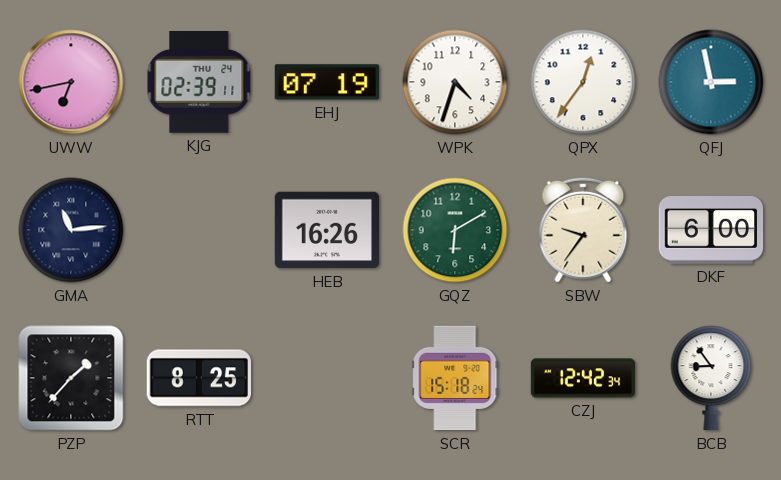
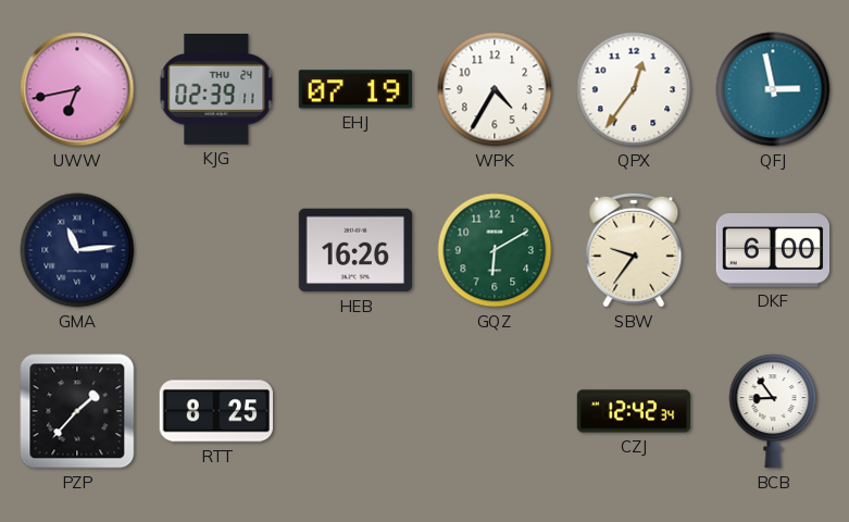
WPK: 4:33 -> 4:35 (495, 89)
SCR: 15:18 -> none (455, 378)
